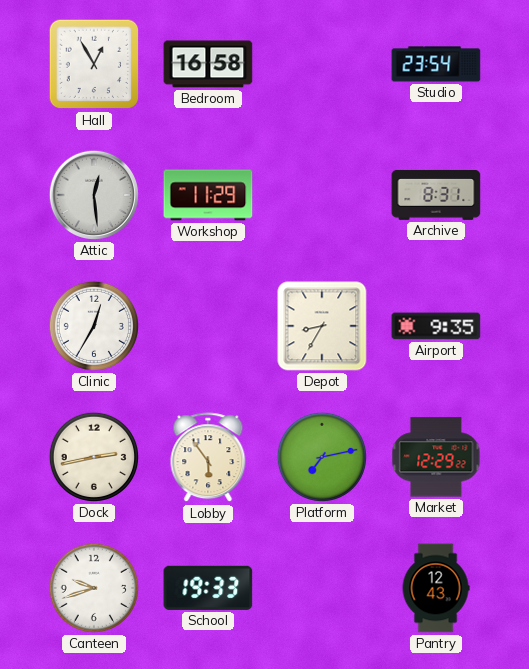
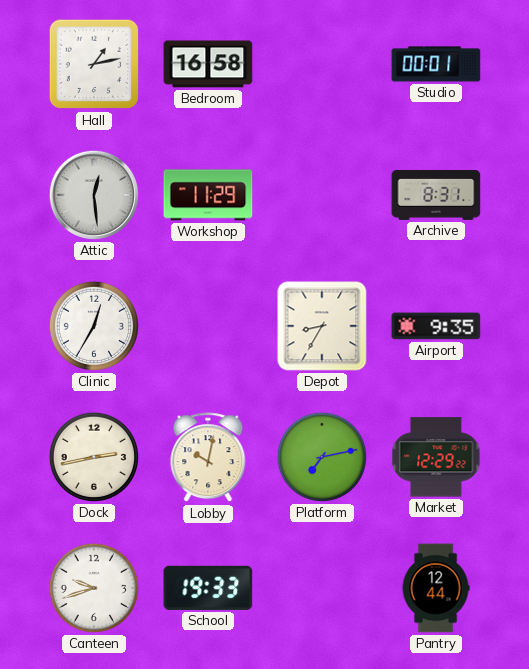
Hall: 12:55 -> 1:13 (94, 64)
Studio: 23:54 -> 00:01 (436, 64)
Lobby: 5:54 -> 10:02 (208, 458)
Pantry: 12:43 -> 12:44 (436, 588)
